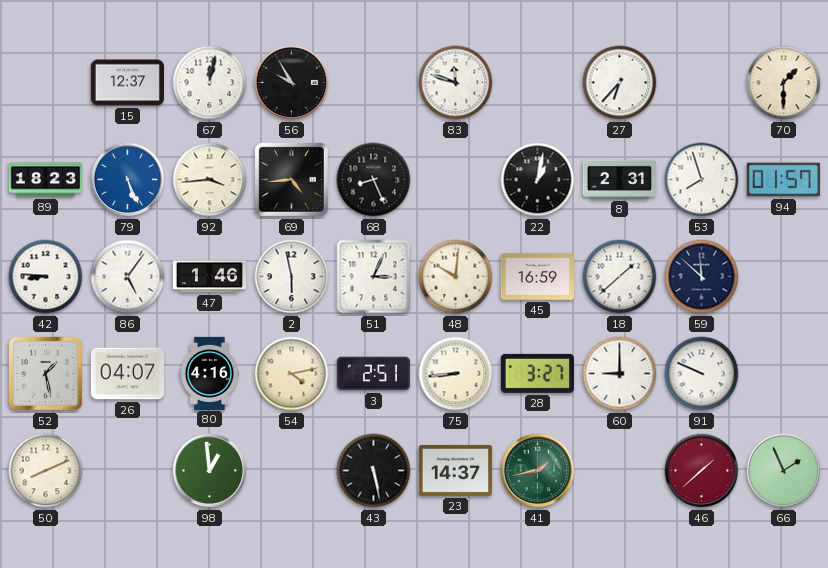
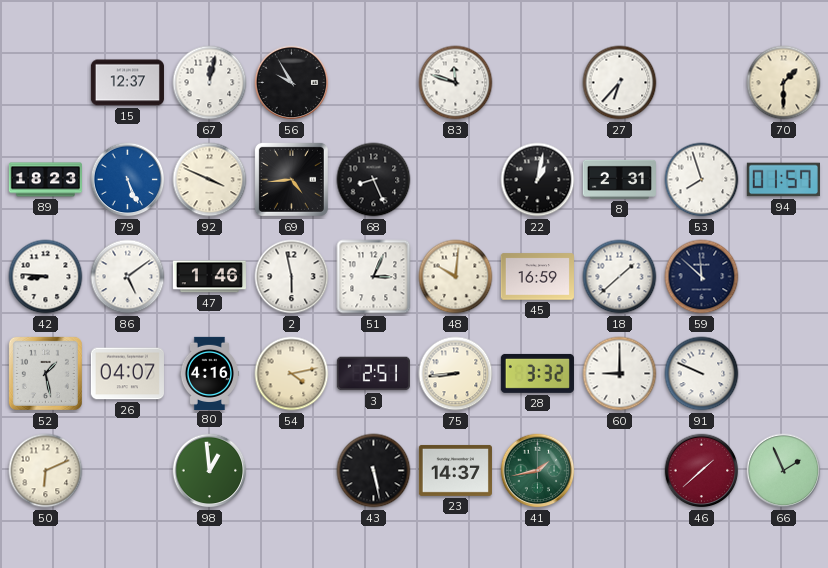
92: 3:44 -> 3:49 (210, 180)
86: 5:06 -> 5:09 (128, 277)
28: 3:27 -> 3:32 (537, 373)
50: 8:11 -> 6:11 (46, 471)
